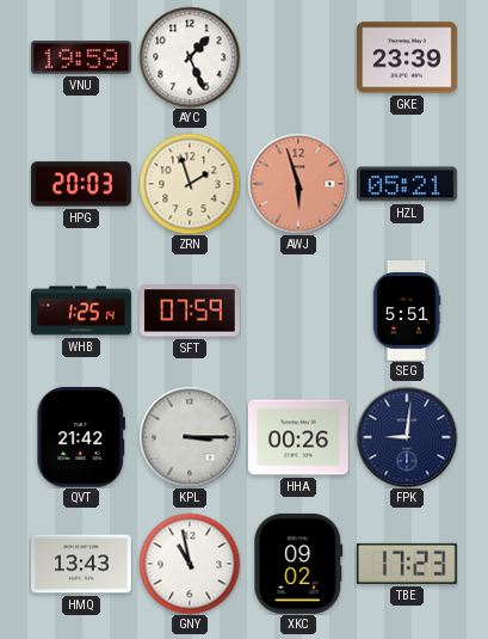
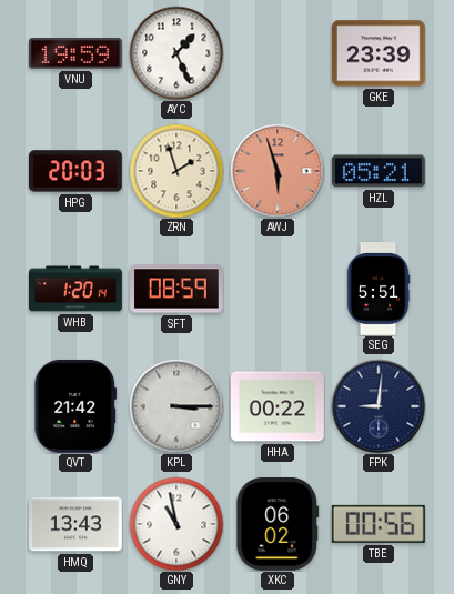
WHB: 1:25 -> 1:20 (77, 289)
SFT: 07:59 -> 08:59 (178, 289)
HHA: 00:26 -> 00:22 (278, 406)
XKC: 09:02 -> 06:02 (278, 524)
TBE: 17:23 -> 00:56 (379, 524)
